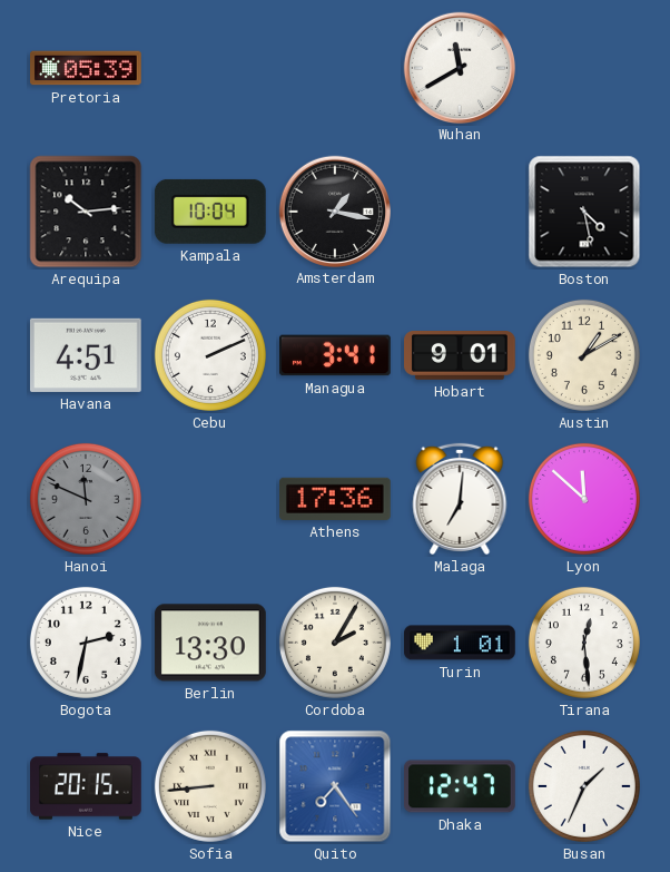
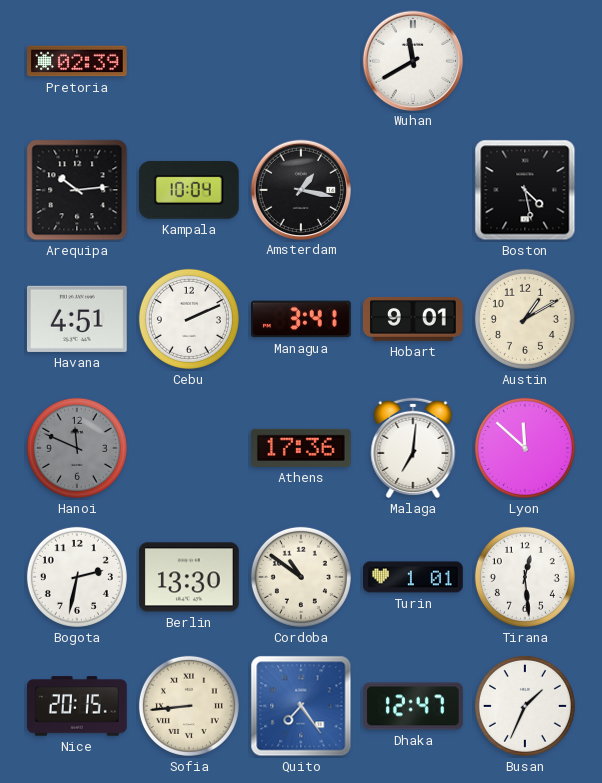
Pretoria: 05:39 -> 02:39 (78, 61)
Cordoba: 2:05 -> 10:51 (301, 577)
